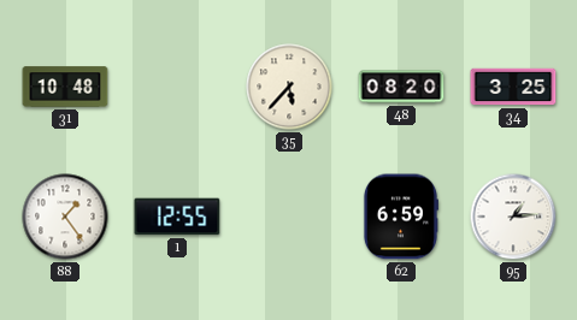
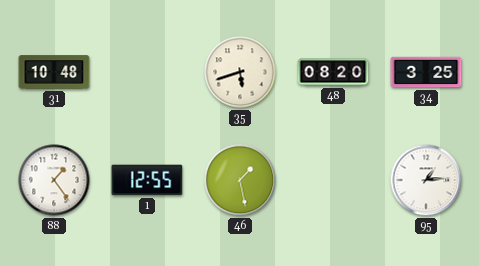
35: 5:37 -> 5:42 (240, 72)
46: none -> 1:28 (240, 180)
62: 6:59 -> none (400, 217)
